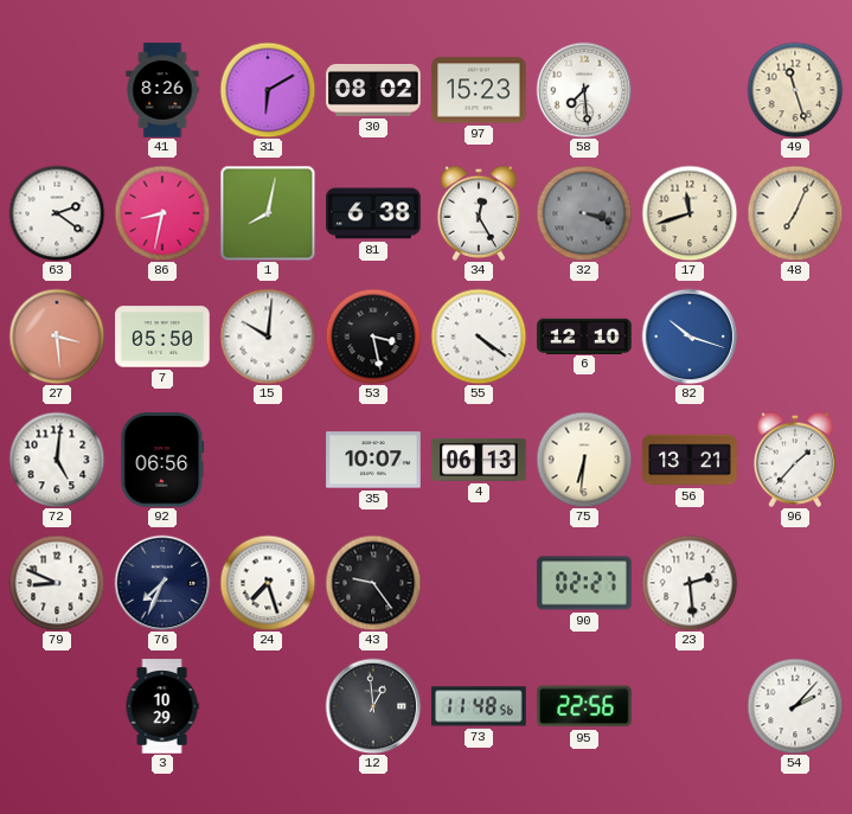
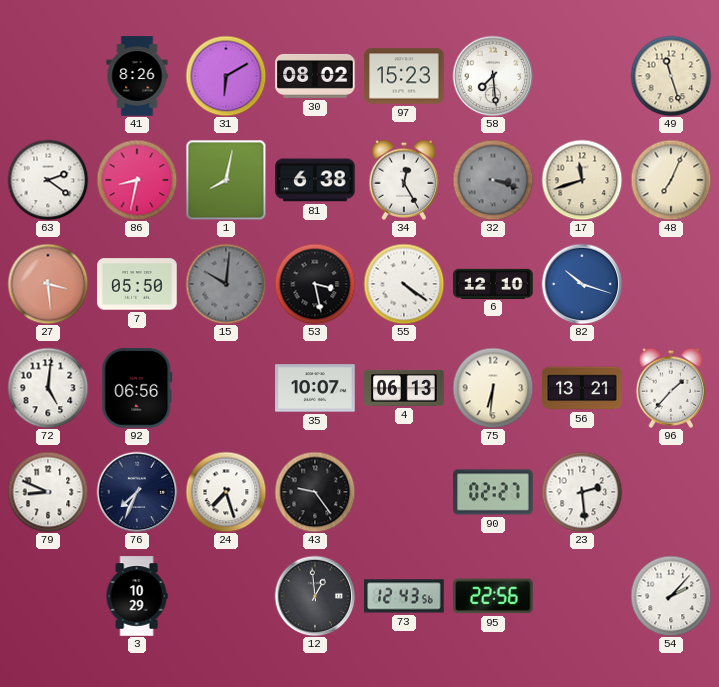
15 dial: white -> grey (226, 284)
73: 11:48 -> 12:43 (404, 596)
